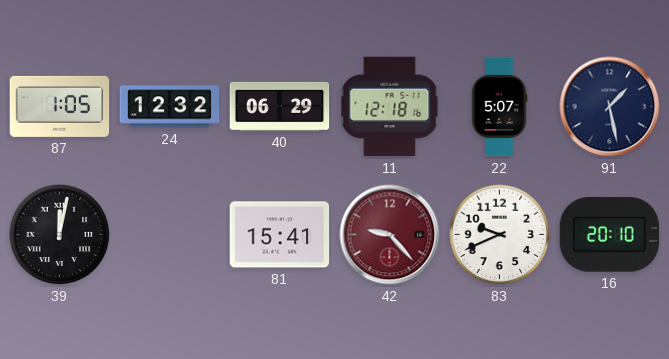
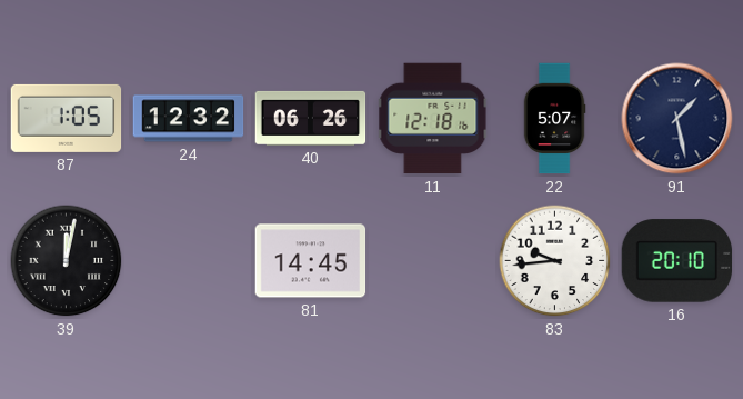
40: 06:29 -> 06:26 (311, 118)
81: 15:41 -> 14:45 (311, 261)
42: 9:23 -> none (390, 235)
83: 9:41 -> 9:44 (555, 261)
